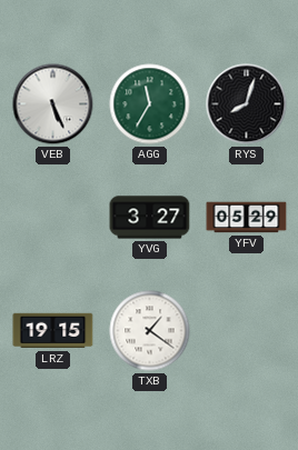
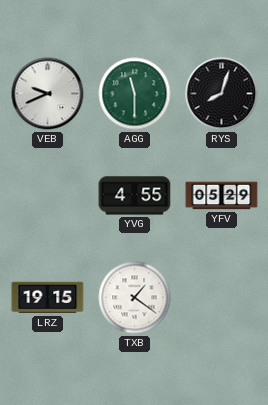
VEB: 5:26 -> 9:41 (48, 94)
AGG: 11:35 -> 11:30 (135, 94)
YVG: 3:27 -> 4:55 (135, 196)
